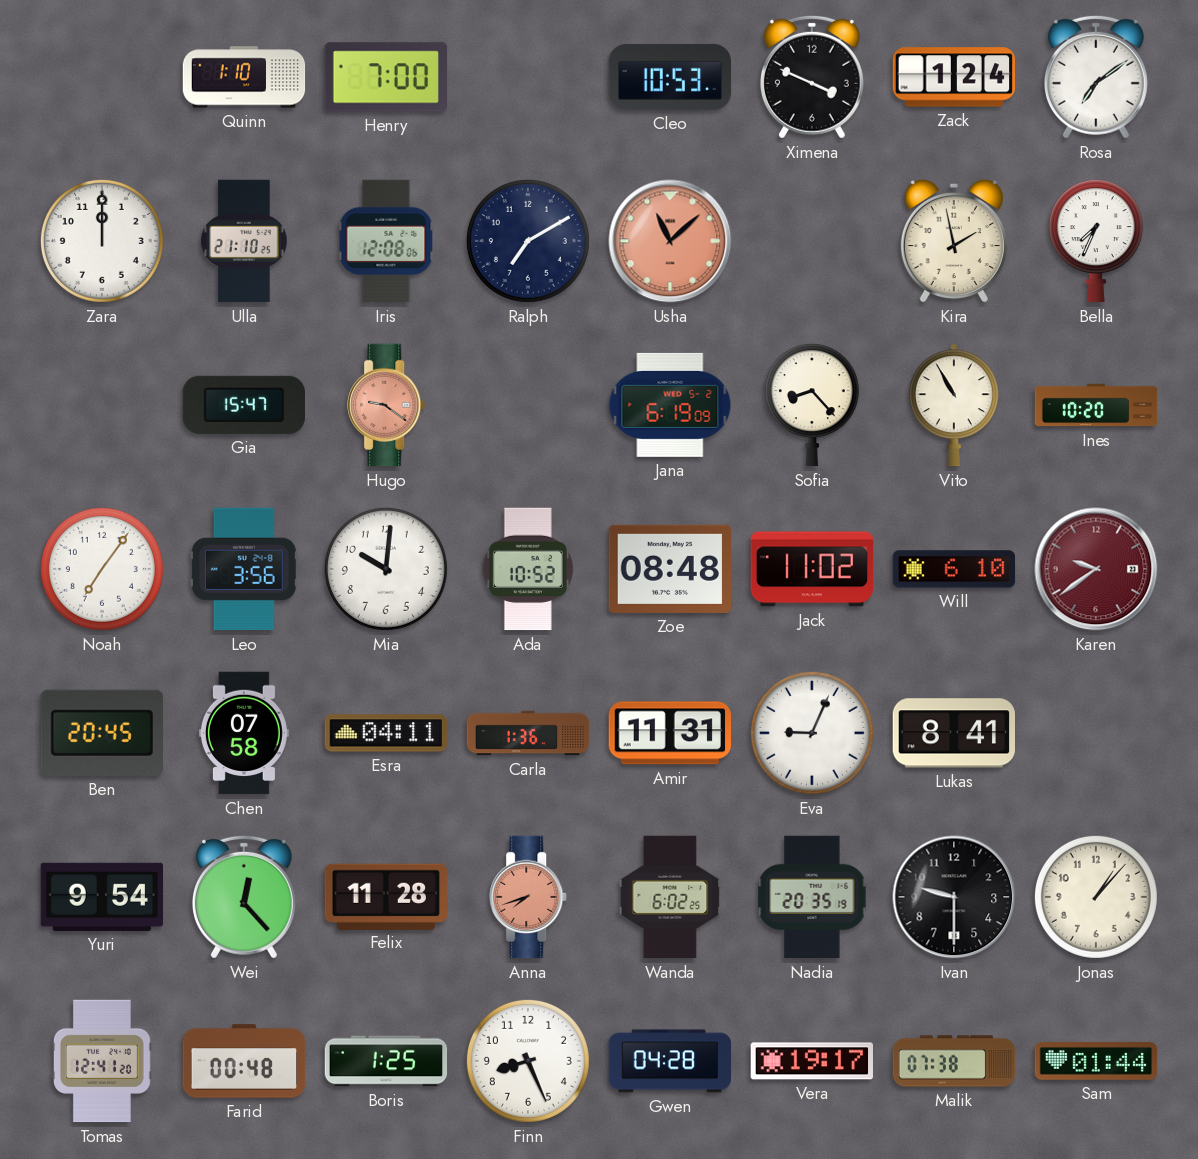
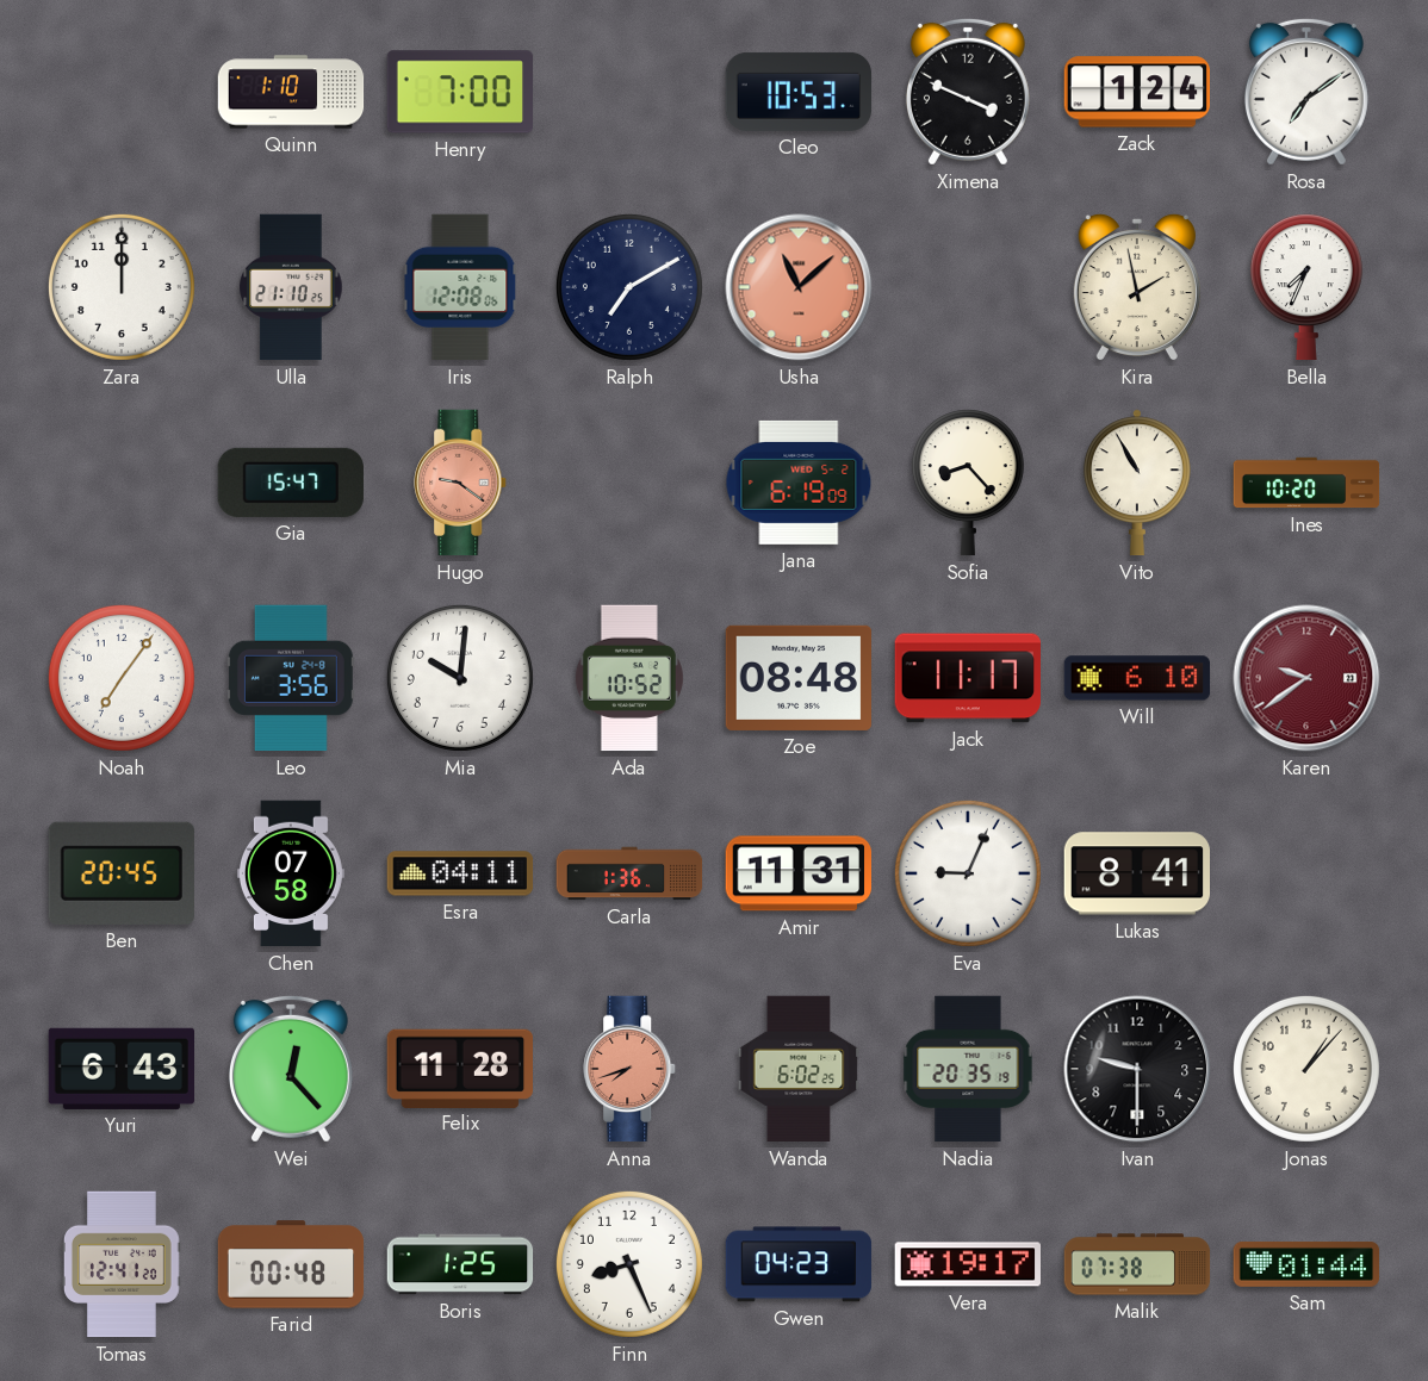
Jack: 11:02 -> 11:17 (967, 678)
Yuri: 9:54 -> 6:43 (120, 1069)
Gwen: 04:28 -> 04:23 (799, 1264)
